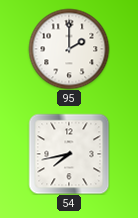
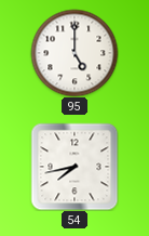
95: 2:00 -> 5:00 (74, 53)
